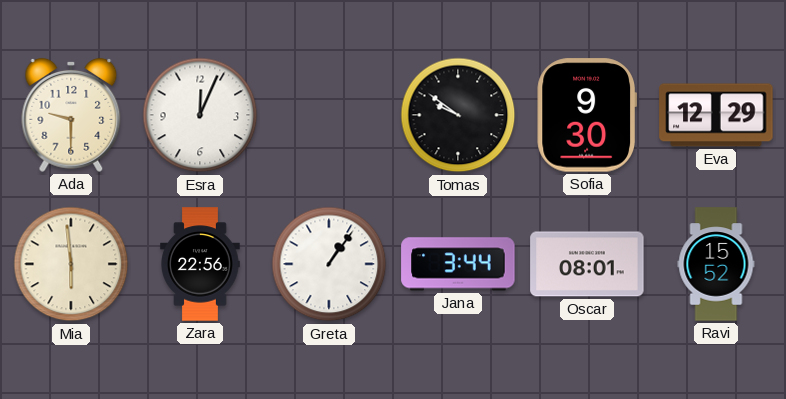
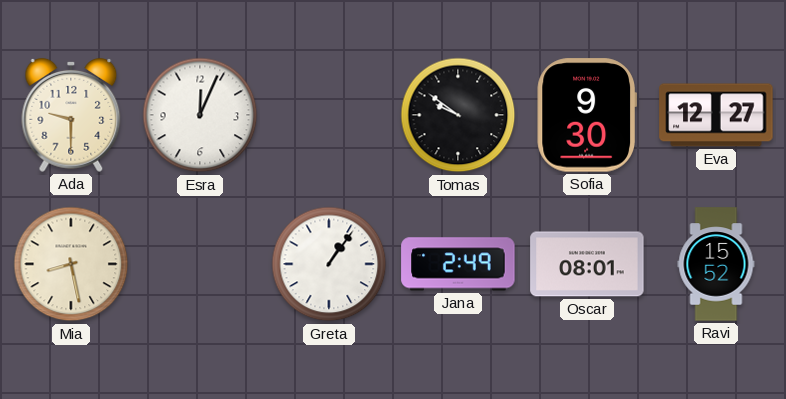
Eva: 12:29 -> 12:27 (716, 115)
Mia: 5:59 -> 8:28 (71, 264)
Zara: 22:56 -> none (200, 264)
Jana: 3:44 -> 2:49 (458, 264)
